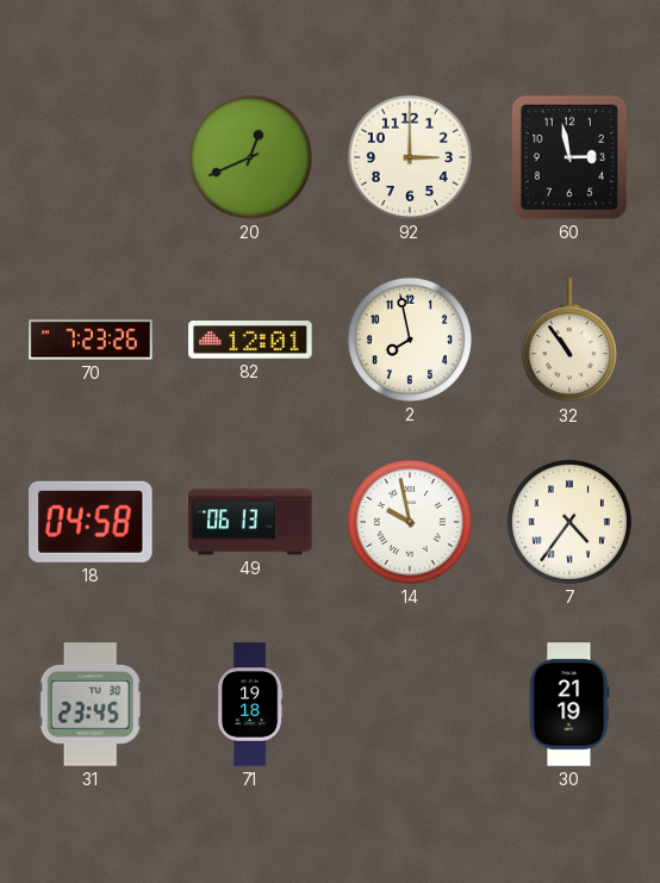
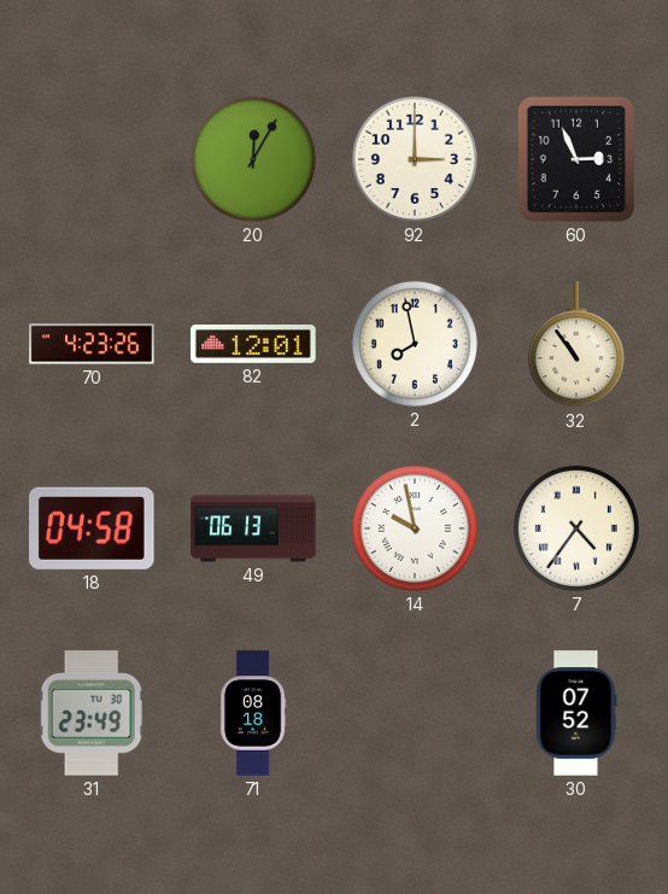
20: 12:41 -> 12:05 (253, 159)
60: 2:58 -> 2:56 (576, 159)
70: 7:23 -> 4:23 (92, 344)
31: 23:45 -> 23:49 (92, 713)
71: 19:18 -> 08:18 (253, 713)
30: 21:19 -> 07:52 (576, 713)
